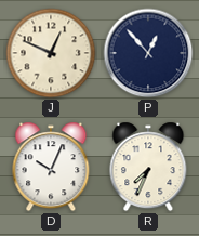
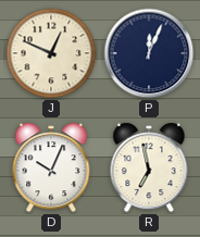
P: 12:53 -> 12:04 (149, 53)
R: 7:34 -> 6:58 (149, 167)
